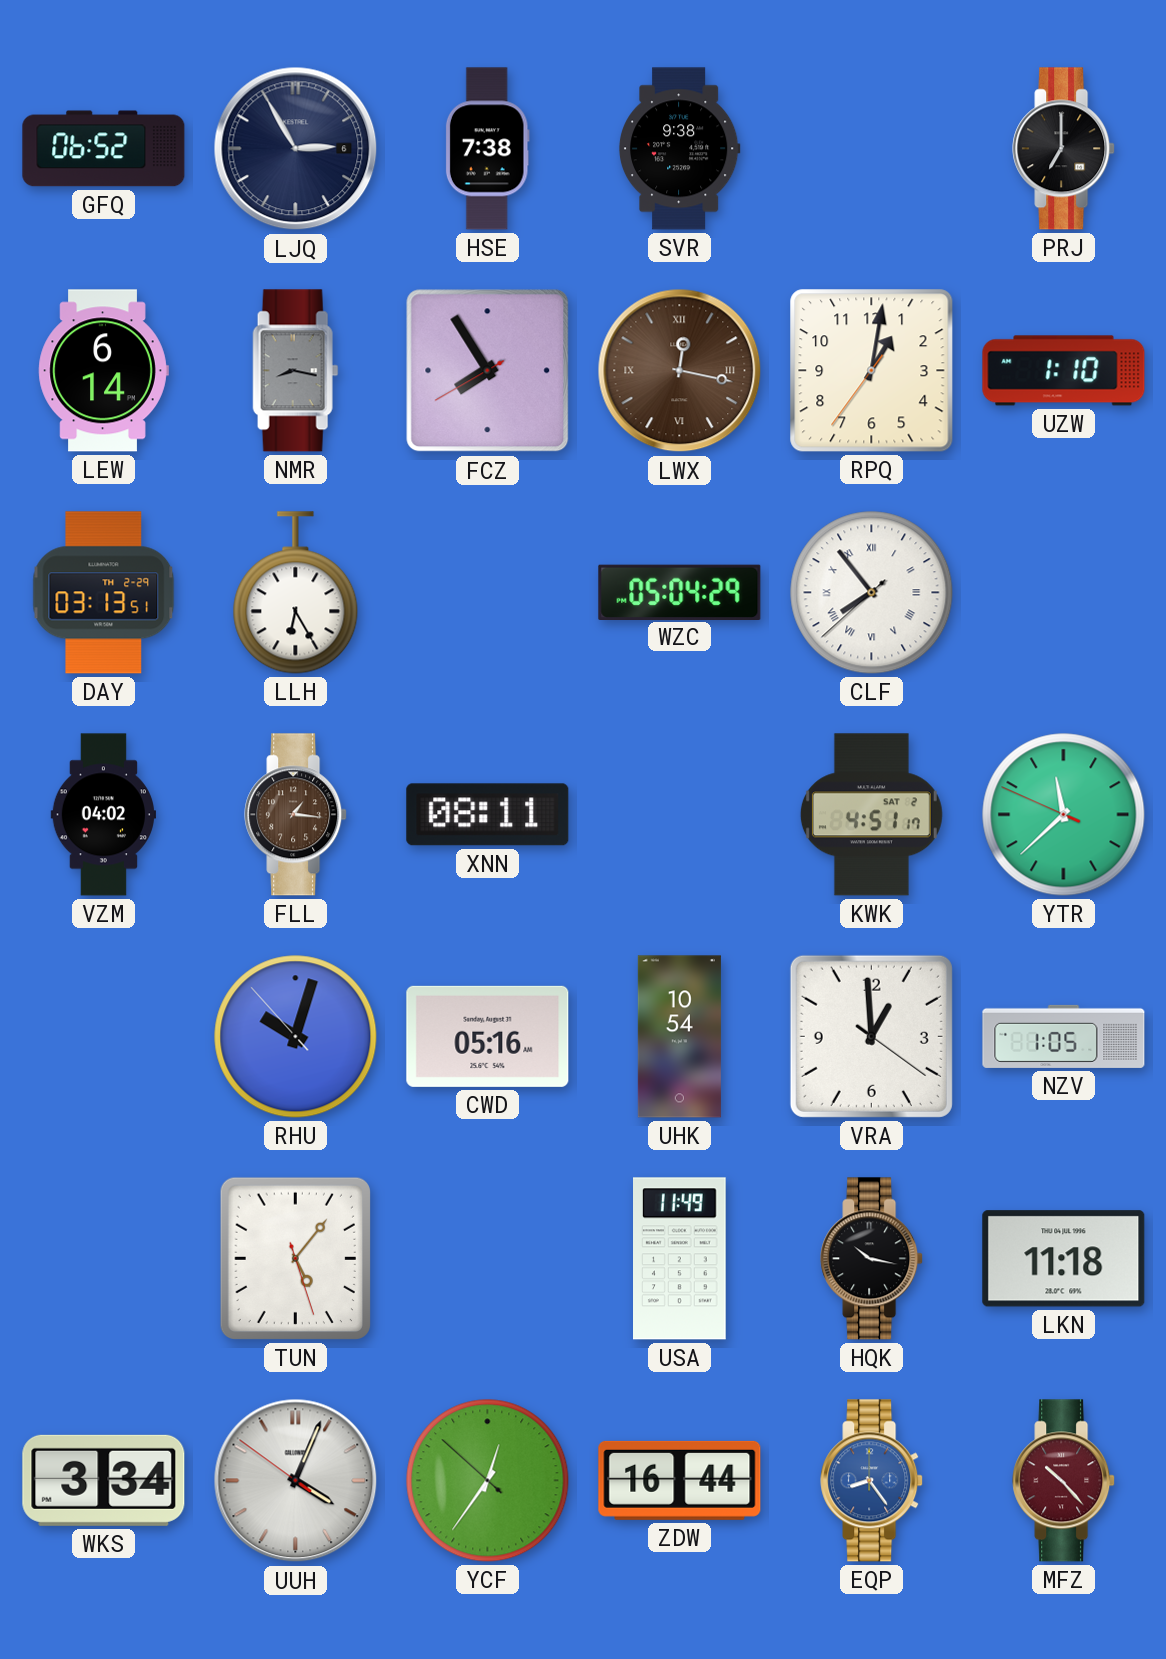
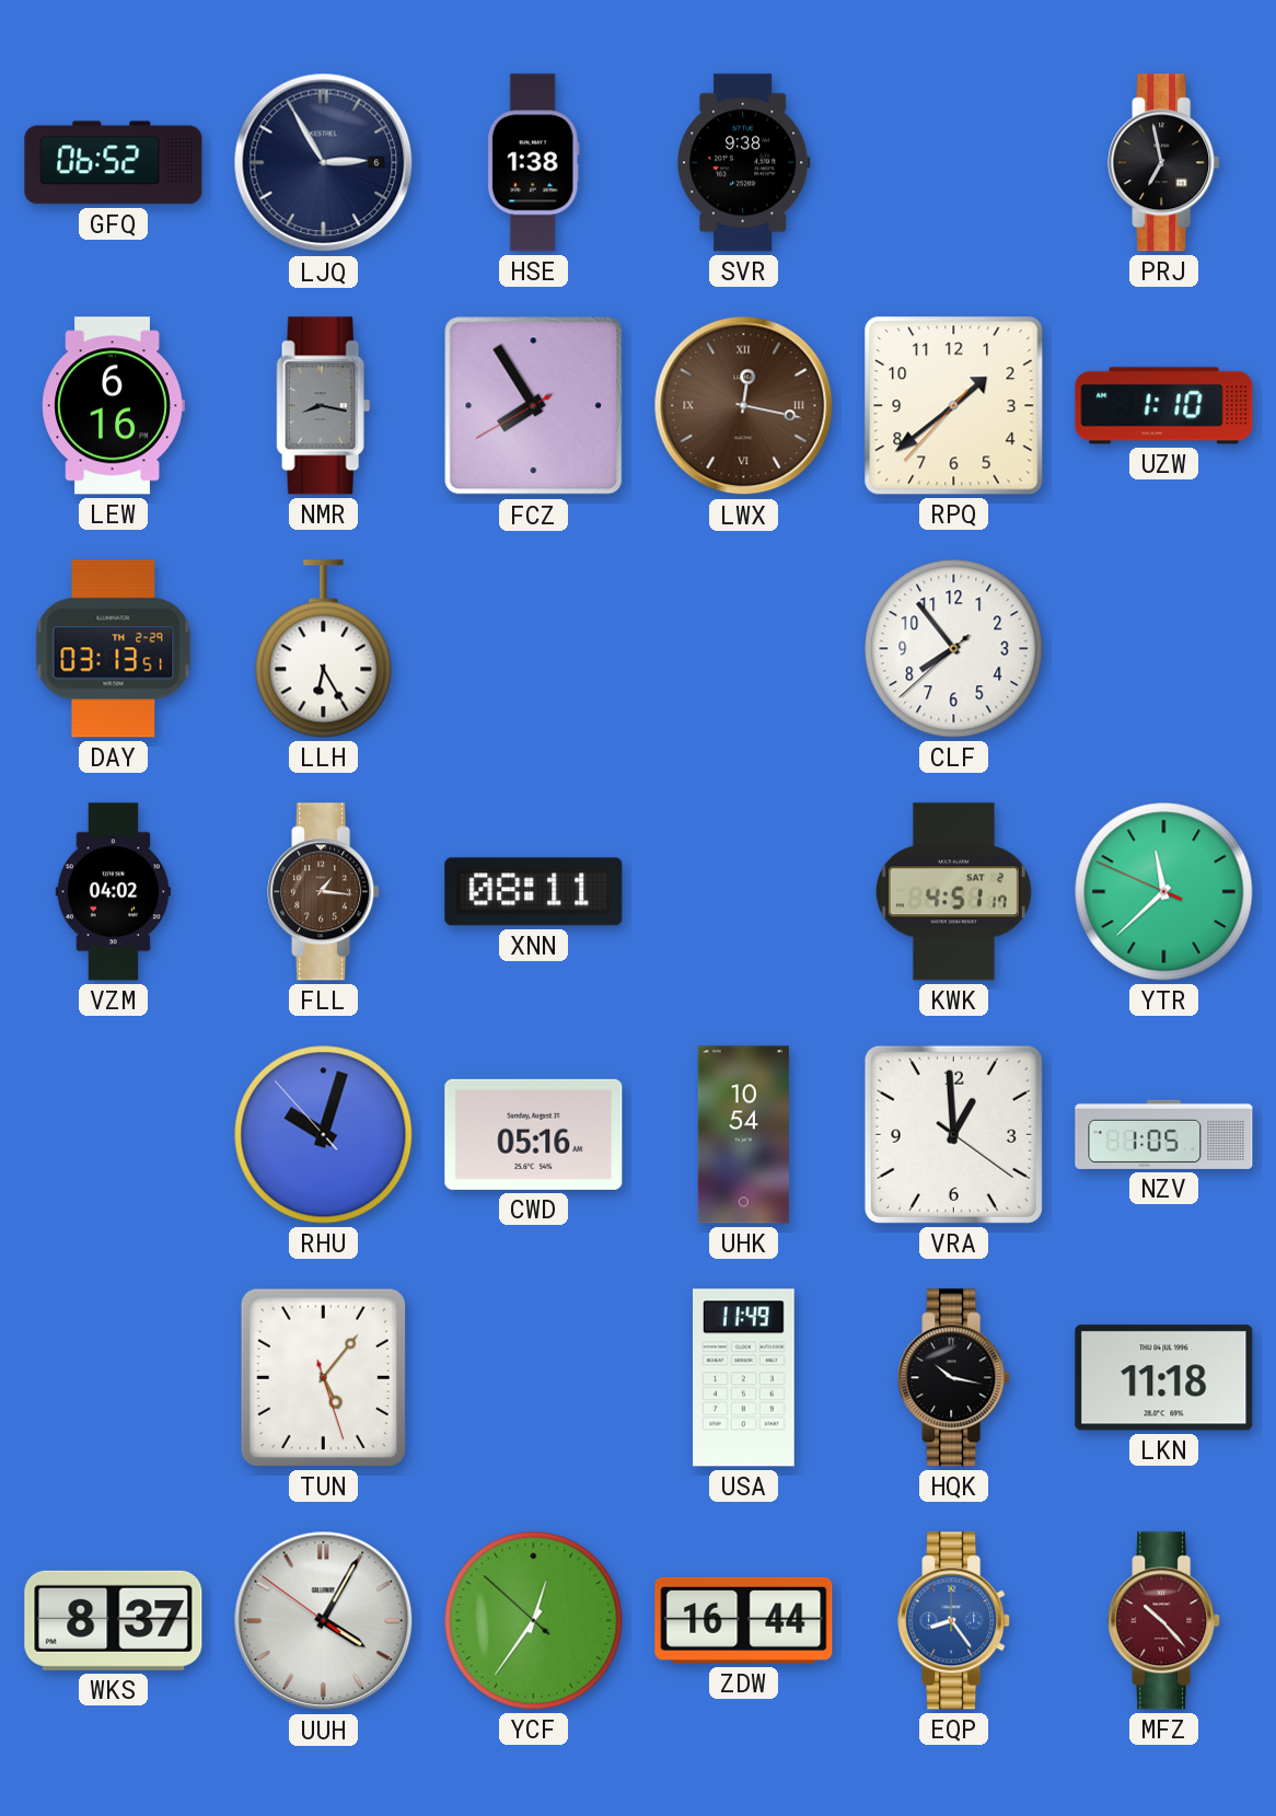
HSE: 7:38 -> 1:38 (533, 163)
PRJ: 7:00 -> 6:58 (1164, 163)
LEW: 6:14 -> 6:16 (113, 406)
RPQ: 1:01 -> 1:38 (954, 406)
WZC: 05:04 -> none (680, 592)
CLF numerals: Roman -> Arabic (954, 649)
WKS: 3:34 -> 8:37 (114, 1620)
UUH: 4:03 -> 4:04 (324, 1621)
